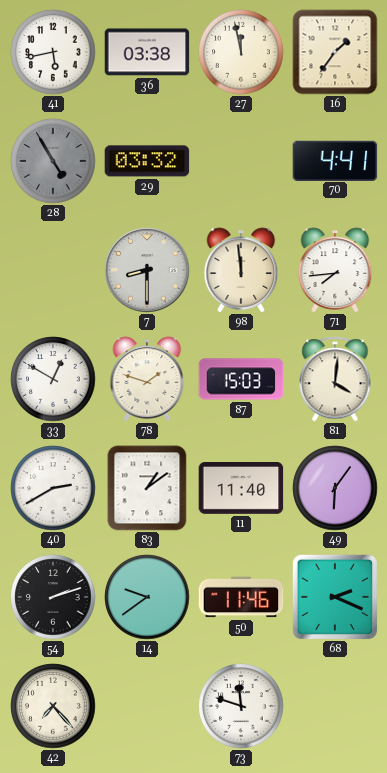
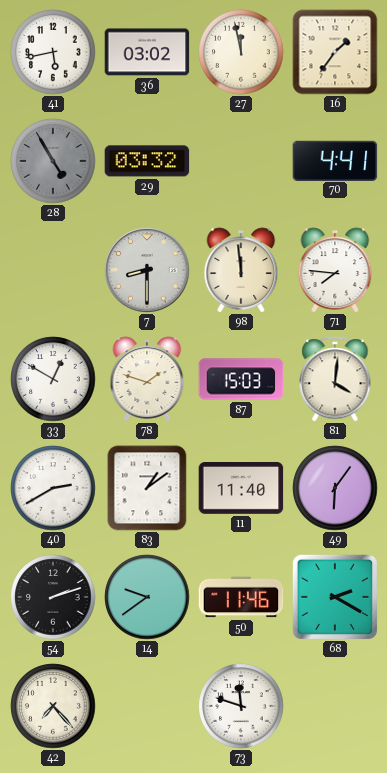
36: 03:38 -> 03:02 (147, 52)
71: 7:44 -> 7:46 (335, 270)
68: 2:19 -> 2:20 (334, 596)
